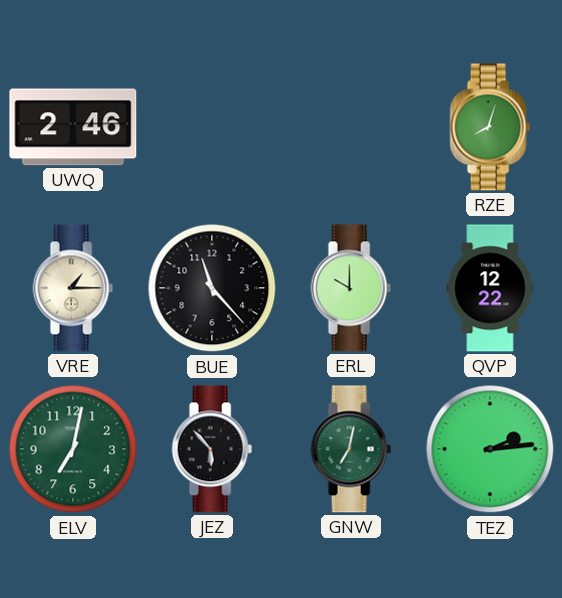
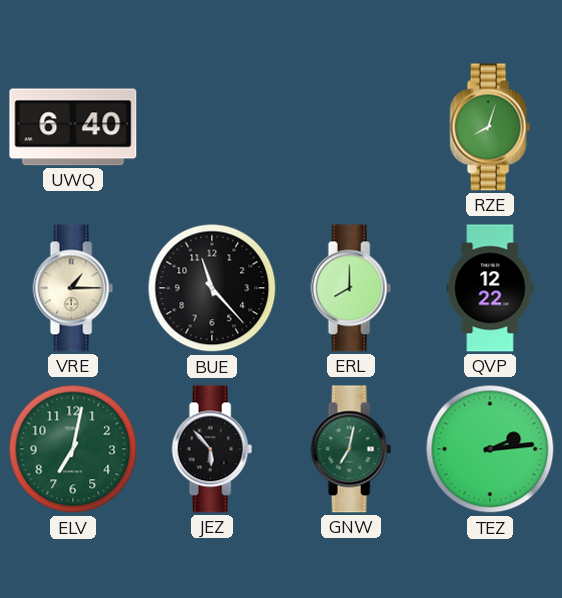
UWQ: 2:46 -> 6:40 (73, 127)
ERL: 10:00 -> 8:00 (351, 288)
